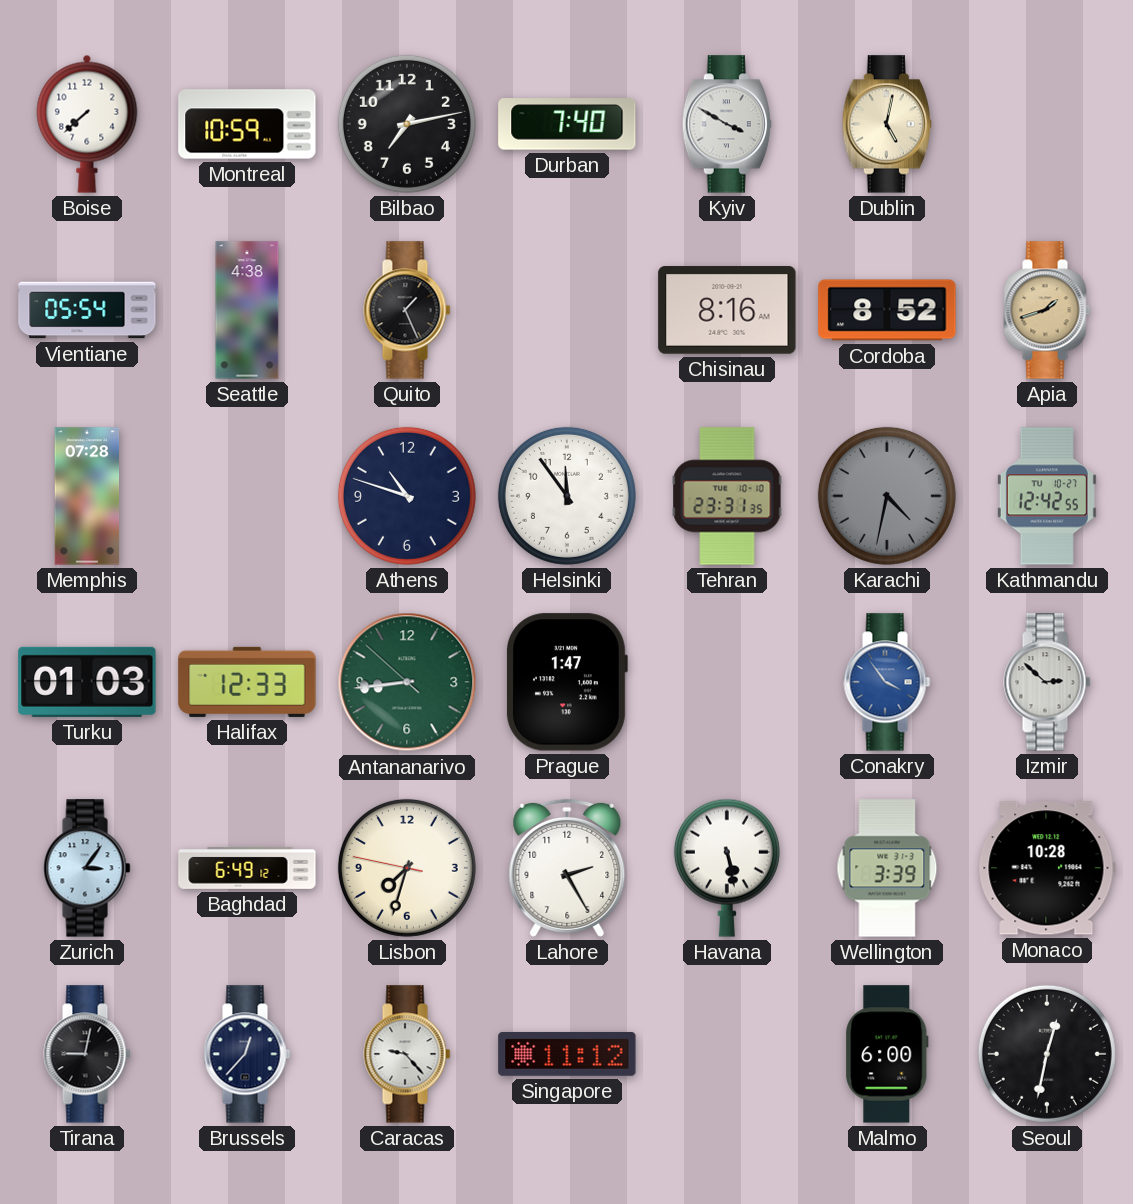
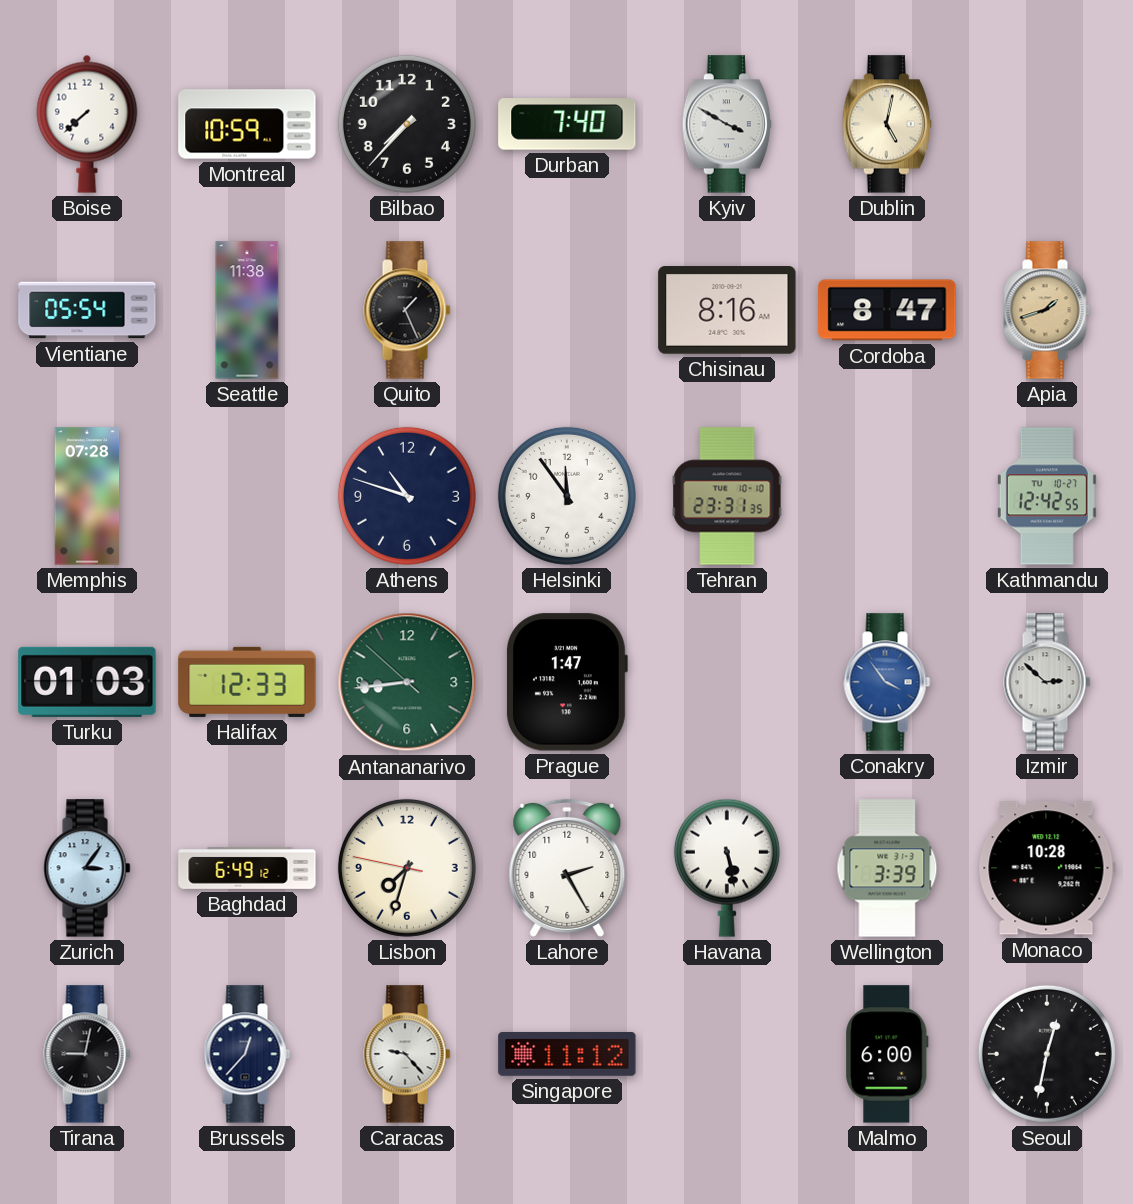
Bilbao: 7:13 -> 7:37 (407, 124)
Seattle: 4:38 -> 11:38 (247, 310)
Cordoba: 8:52 -> 8:47 (887, 310)
Karachi: 4:32 -> none (887, 496)
